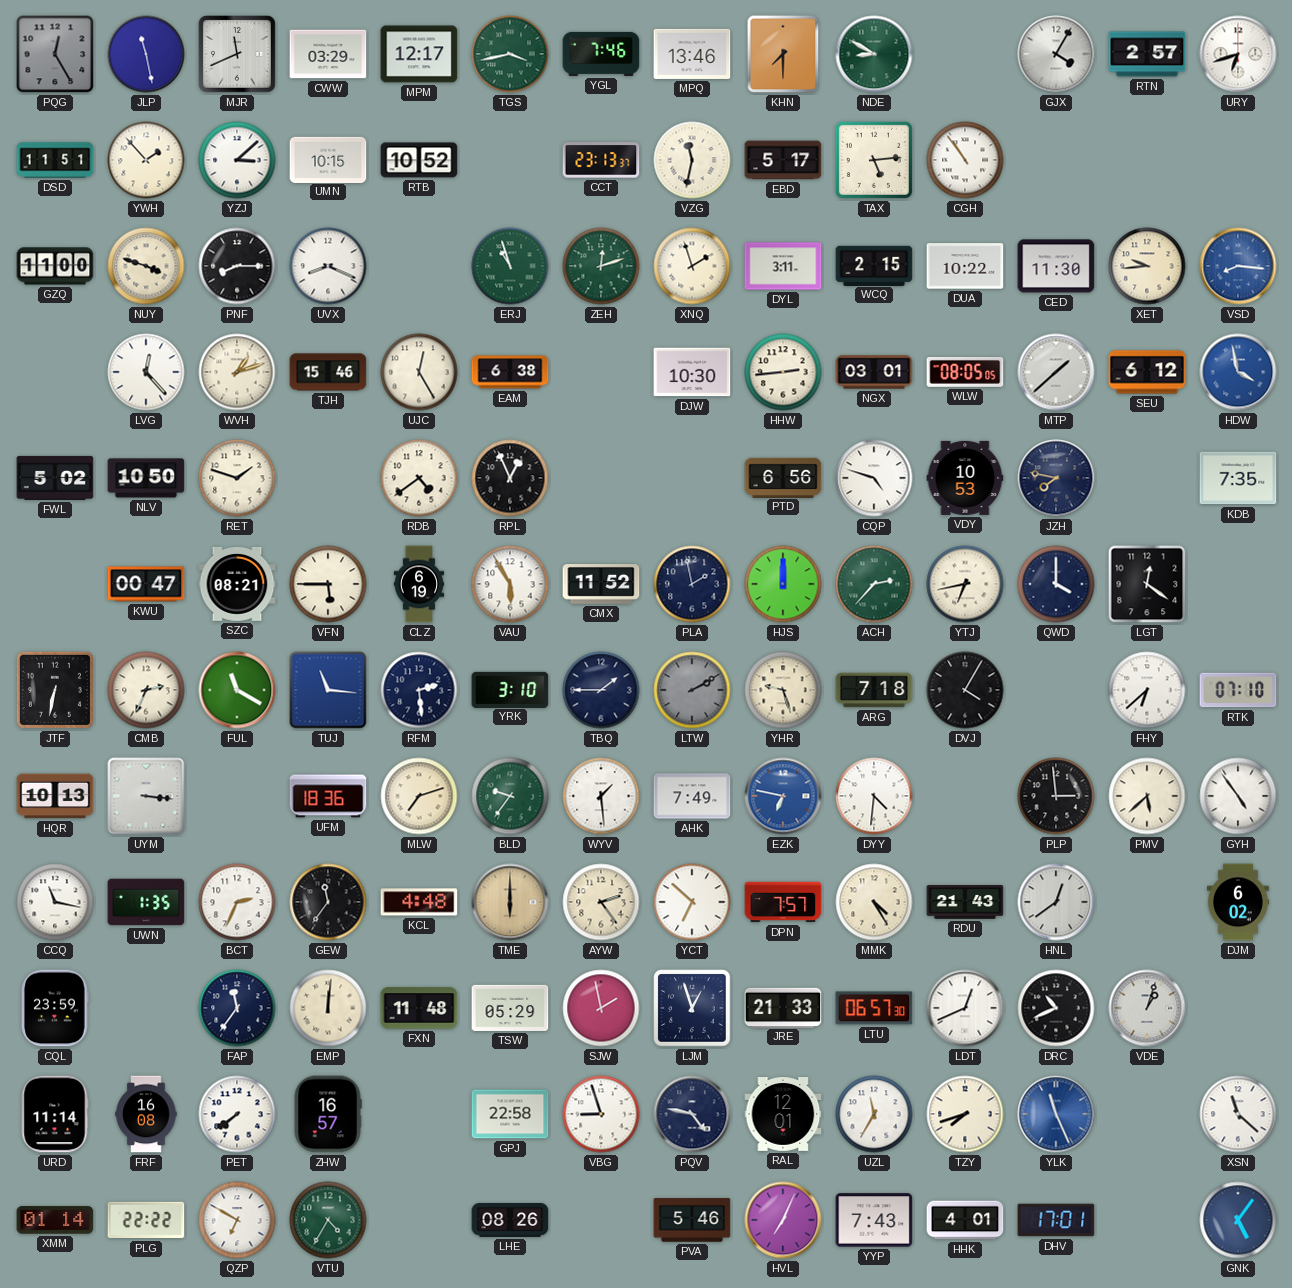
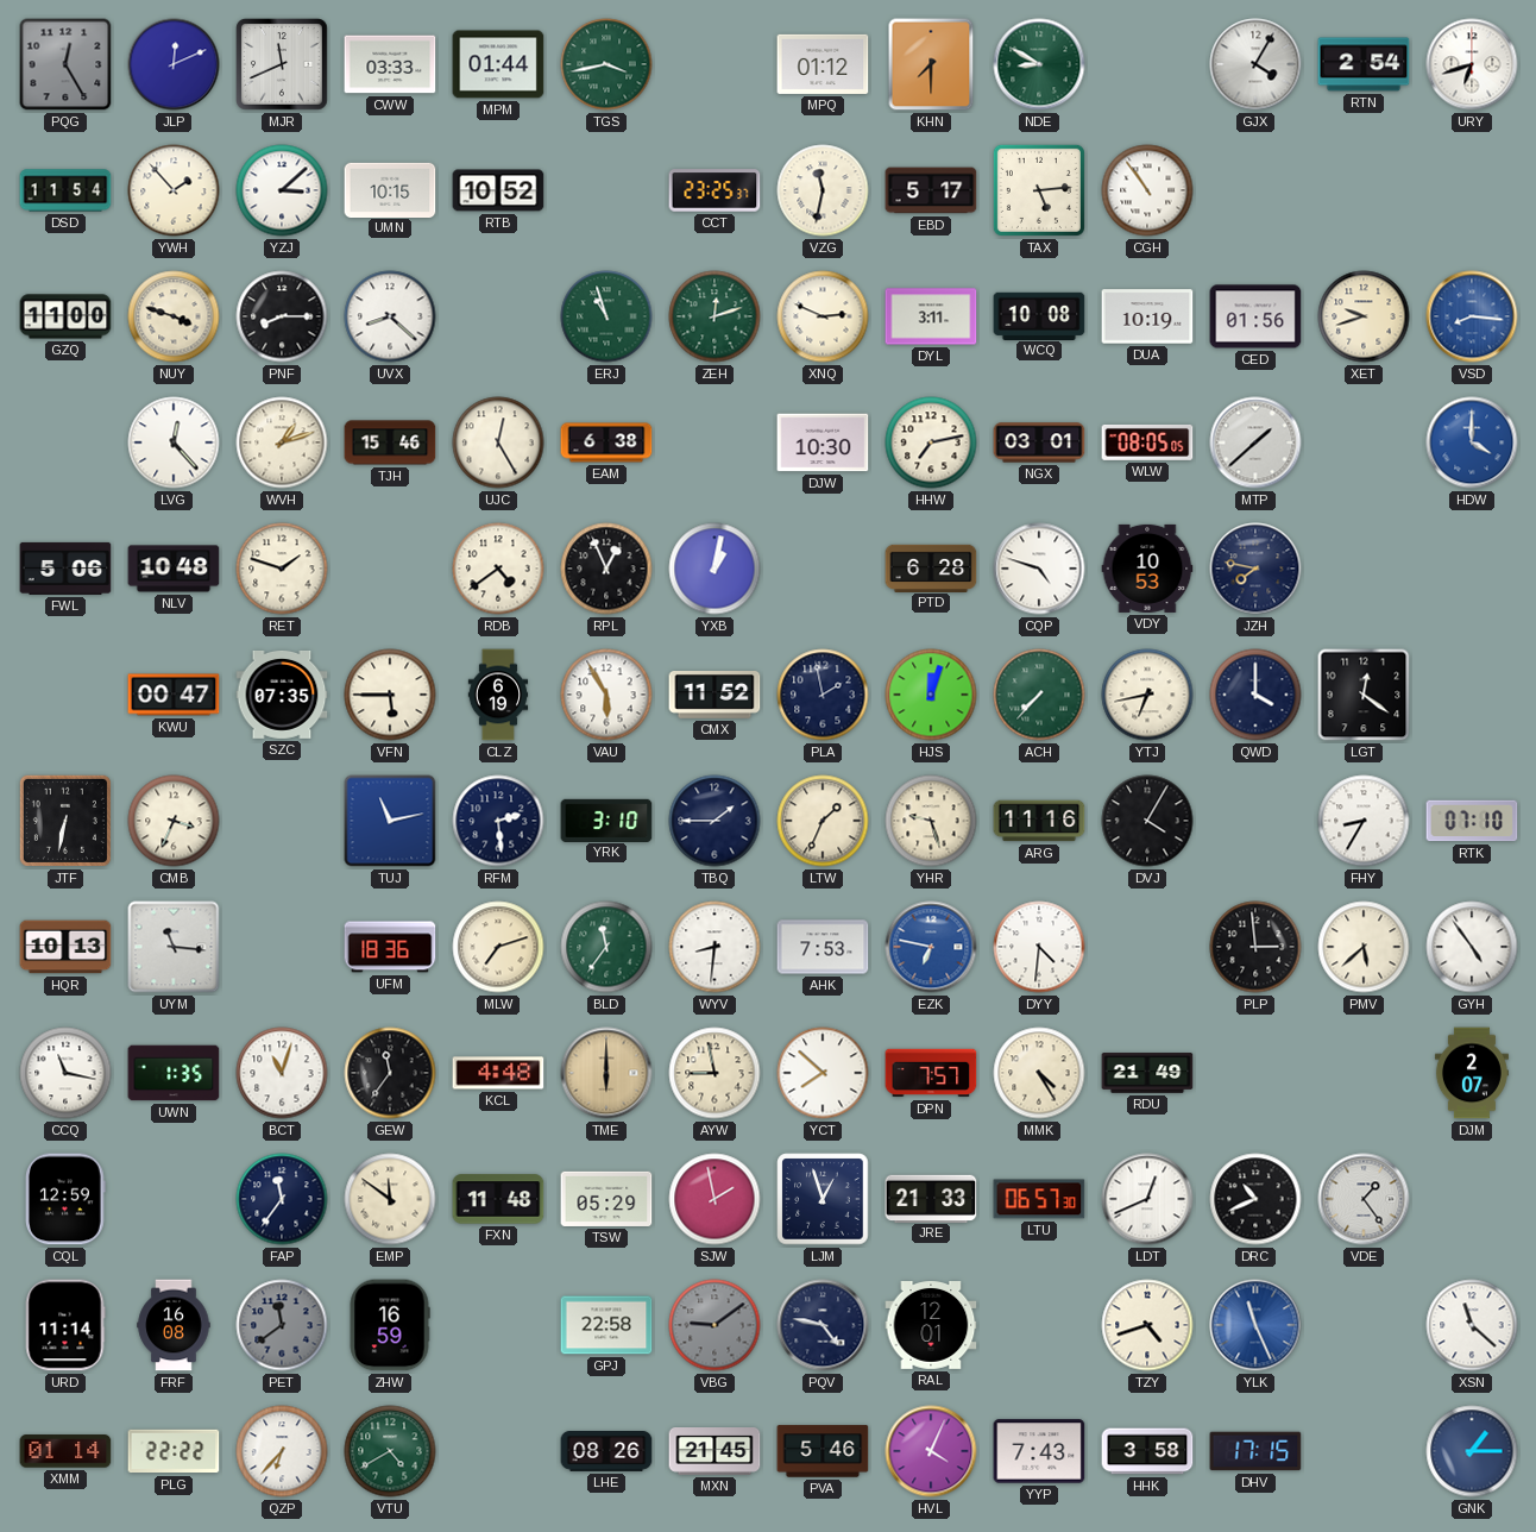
JLP: 11:28 -> 12:11 (174, 64)
CWW: 03:29 -> 03:33 (390, 64)
MPM: 12:17 -> 01:44 (498, 64)
YGL: 7:46 -> none (601, 54)
MPQ: 13:46 -> 01:12 (823, 64)
RTN: 2:57 -> 2:54 (1364, 64)
DSD: 11:51 -> 11:54 (65, 190)
CCT: 23:13 -> 23:25 (715, 190)
UVX: 8:19 -> 8:22 (390, 316)
XNQ: 1:57 -> 2:49 (823, 316)
WCQ: 2:15 -> 10:08 (1039, 315)
DUA: 10:22 -> 10:19 (1147, 316)
CED: 11:30 -> 01:56 (1255, 316)
XET: 9:44 -> 9:42 (1364, 316)
HHW: 2:44 -> 7:13 (931, 442)
SEU: 6:12 -> none (1147, 372)
HDW: 3:58 -> 4:00 (1472, 442)
FWL: 5:02 -> 5:06 (65, 569)
NLV: 10:50 -> 10:48 (174, 569)
YXB: none -> 1:02 (715, 569)
PTD: 6:56 -> 6:28 (931, 567)
KDB: 7:35 -> none (1238, 478)
SZC: 08:21 -> 07:35 (282, 695)
HJS: 12:00 -> 12:03 (931, 695)
ACH: 2:37 -> 7:37 (1039, 695)
CMB: 2:34 -> 3:34 (174, 821)
FUL: 11:20 -> none (237, 690)
TUJ: 11:16 -> 11:13 (390, 821)
LTW: 2:10 -> 1:34 (823, 821)
LTW dial: grey -> cream (823, 821)
ARG: 7:18 -> 11:16 (1039, 821)
FHY: 6:38 -> 8:35 (1364, 821)
UYM: 3:16 -> 11:16 (174, 947)
BLD: 9:36 -> 11:36 (606, 947)
WYV: 1:29 -> 8:31 (715, 947)
AHK: 7:49 -> 7:53 (823, 947)
BCT: 2:34 -> 11:03 (282, 1073)
AYW: 2:24 -> 8:58 (715, 1073)
YCT: 6:52 -> 7:52 (823, 1073)
RDU: 21:43 -> 21:49 (1147, 1073)
HNL: 12:39 -> none (1056, 902)
DJM: 6:02 -> 2:07 (1472, 1073)
CQL: 23:59 -> 12:59 (67, 1199)
EMP: 12:01 -> 11:51 (390, 1199)
VDE: 1:03 -> 1:24 (1364, 1199)
PET: 7:39 -> 11:39 (282, 1325)
PET dial: white -> grey (282, 1325)
ZHW: 16:57 -> 16:59 (390, 1325)
VBG: 8:57 -> 9:09 (715, 1325)
VBG dial: white -> grey (715, 1325)
UZL: 11:35 -> none (874, 1114)
TZY: 7:42 -> 4:42 (1147, 1325)
QZP: 6:50 -> 6:37 (282, 1451)
VTU: 4:35 -> 4:40 (390, 1451)
MXN: none -> 21:45 (715, 1452)
HVL: 7:04 -> 4:04 (931, 1451)
HHK: 4:01 -> 3:58 (1147, 1451)
DHV: 17:01 -> 17:15 (1255, 1451)
GNK: 5:06 -> 1:15 (1472, 1451)
